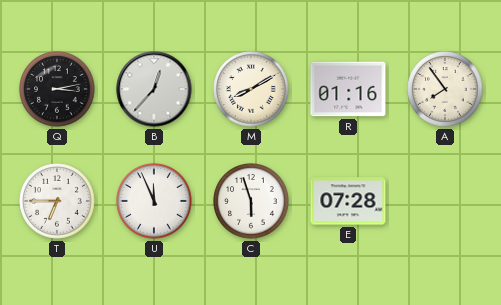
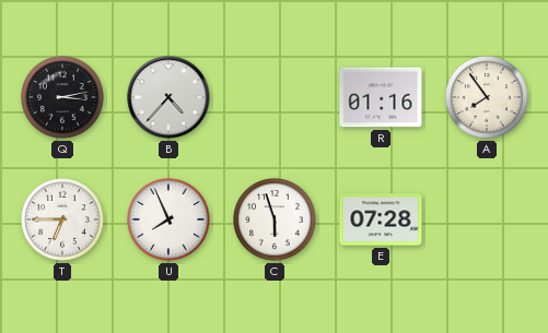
B: 12:37 -> 4:37 (168, 97)
M: 8:10 -> none (251, 89)
U: 11:56 -> 7:56 (168, 219)
